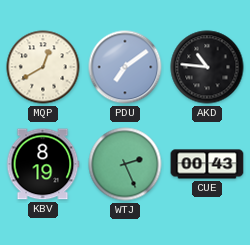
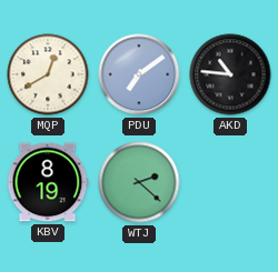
WTJ: 2:26 -> 2:22 (139, 182)
CUE: 00:43 -> none (207, 164)
